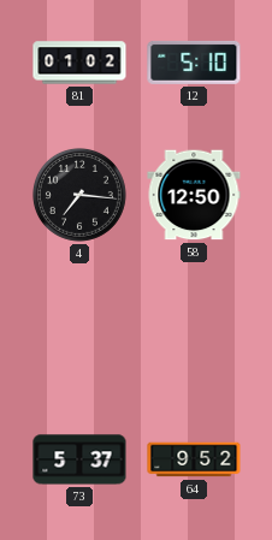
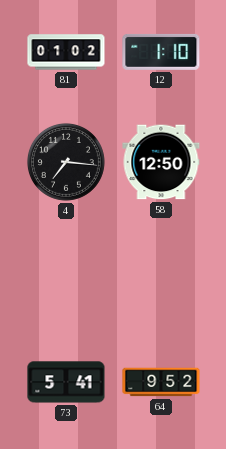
12: 5:10 -> 1:10 (161, 52)
73: 5:37 -> 5:41 (66, 382)
